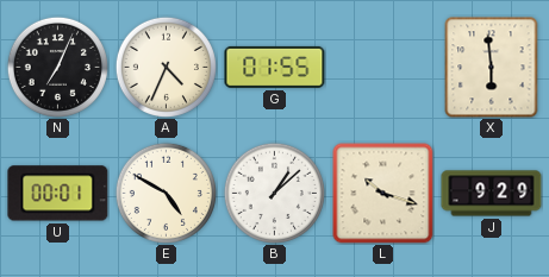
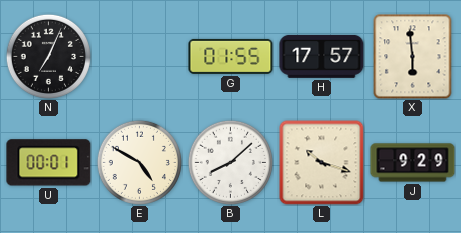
A: 4:34 -> none (166, 67)
H: none -> 17:57 (322, 56)
B: 1:08 -> 8:08 (230, 162)
